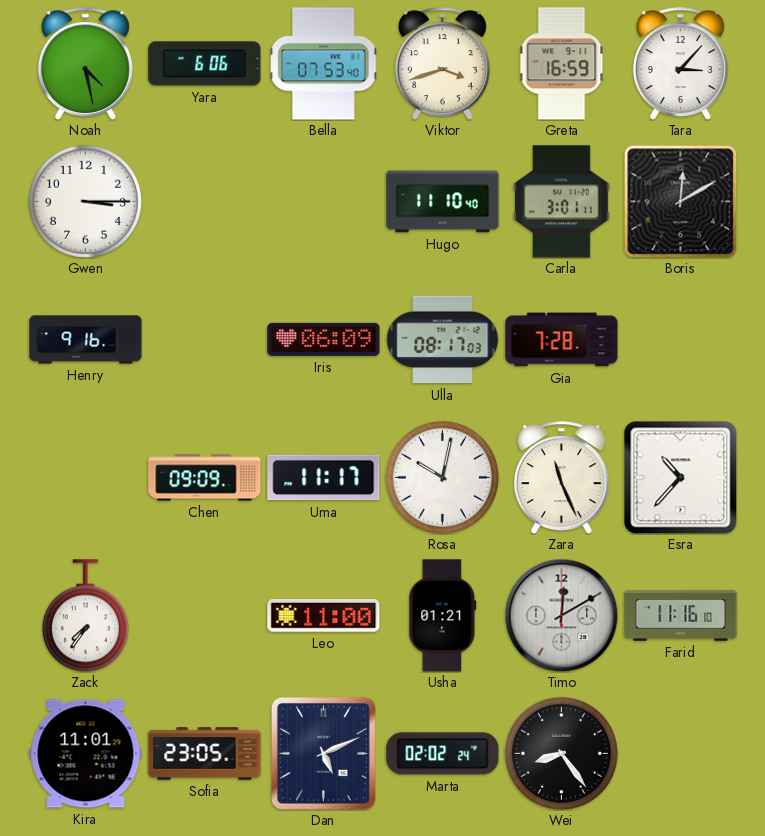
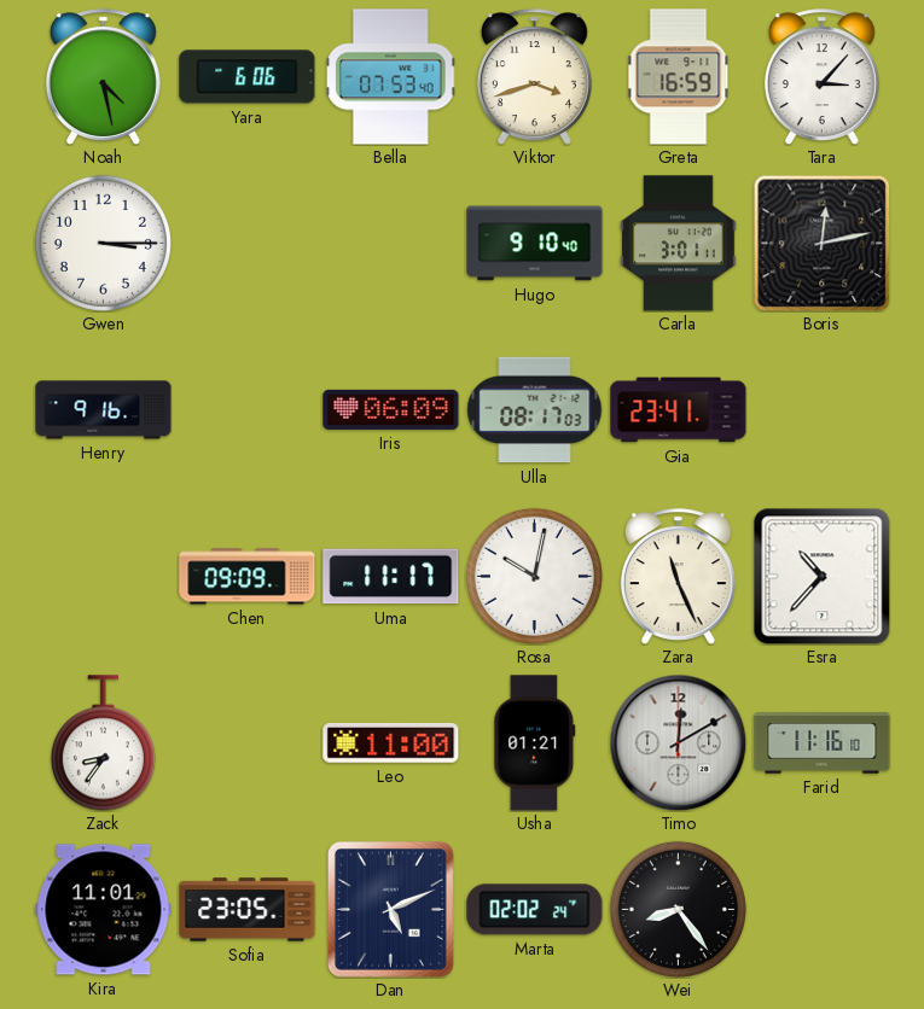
Hugo: 11:10 -> 9:10 (535, 244)
Boris: 12:10 -> 12:13 (821, 243)
Gia: 7:28 -> 23:41 (679, 410)
Zack: 7:36 -> 8:36 (103, 743)
